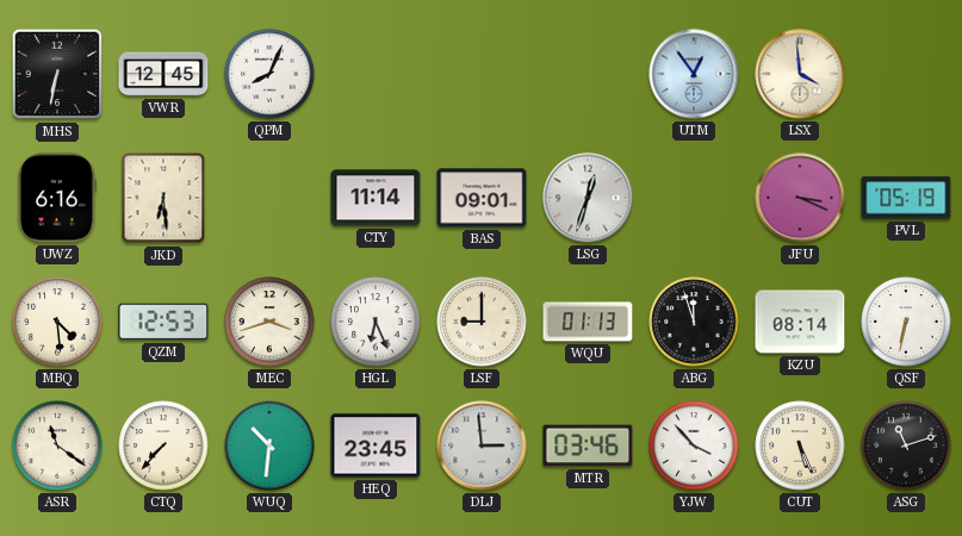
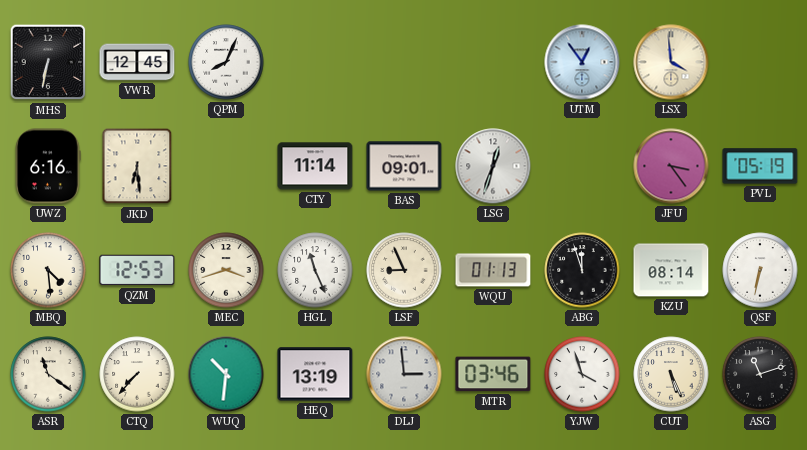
JFU: 3:19 -> 3:24 (671, 166)
HGL: 6:26 -> 11:26 (315, 270)
LSF: 9:00 -> 8:56 (404, 270)
HEQ: 23:45 -> 13:19 (315, 374)
YJW: 3:53 -> 3:57 (582, 374)
